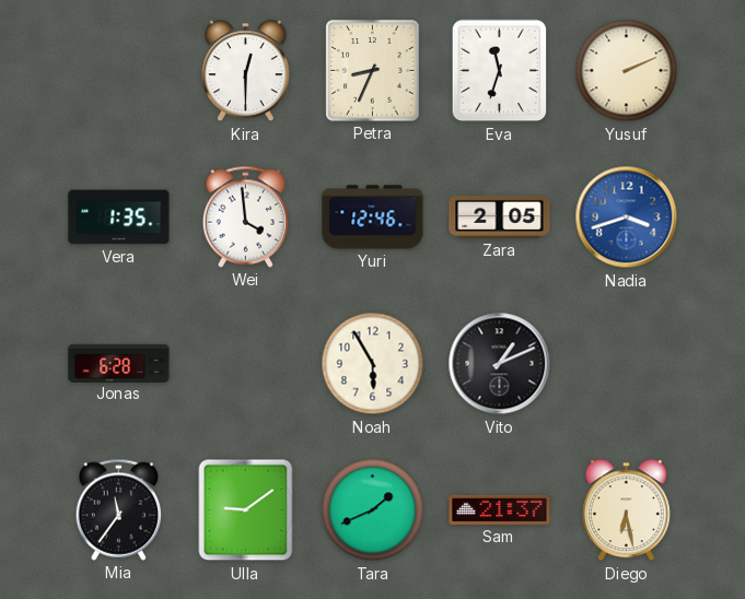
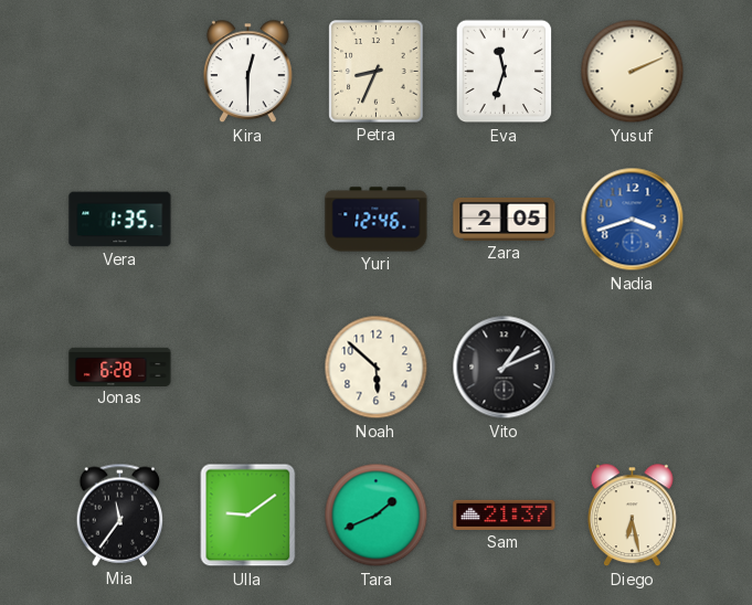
Wei: 3:59 -> none (246, 216)
Noah: 5:55 -> 5:52 (377, 368)
